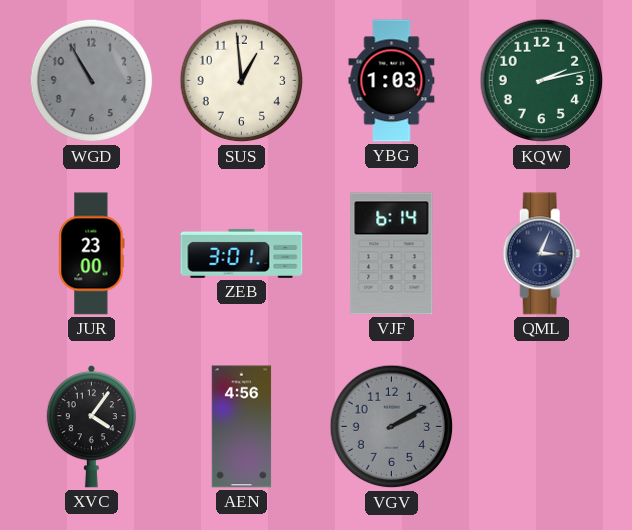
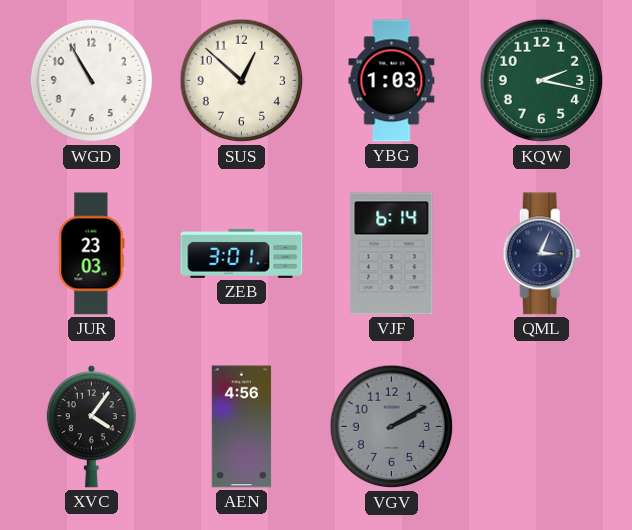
WGD dial: grey -> white (92, 81)
SUS: 12:59 -> 12:52 (242, 81)
KQW: 2:13 -> 2:17 (542, 81)
JUR: 23:00 -> 23:03 (92, 254)
